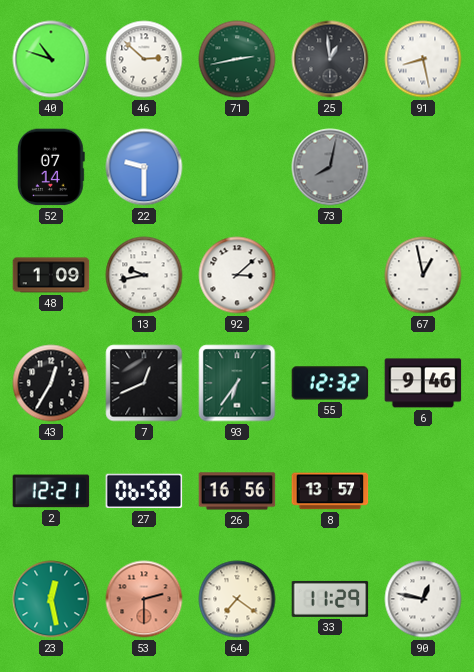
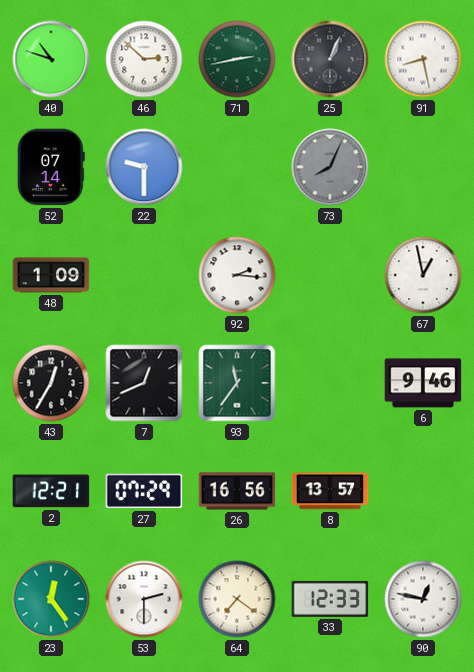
25: 12:59 -> 1:04 (330, 59)
73: 8:02 -> 8:04 (330, 167)
13: 9:43 -> none (144, 275)
92: 3:08 -> 2:16 (237, 275)
93: 6:36 -> 11:36 (237, 383)
55: 12:32 -> none (330, 383)
27: 06:58 -> 07:29 (144, 491)
23: 12:28 -> 12:24 (51, 599)
53 dial: salmon -> white (144, 599)
33: 11:29 -> 12:33 (330, 599)
